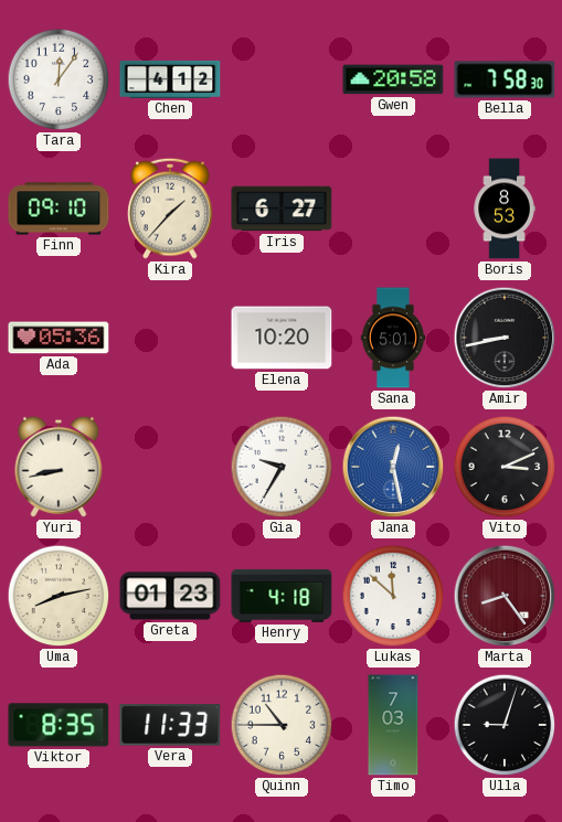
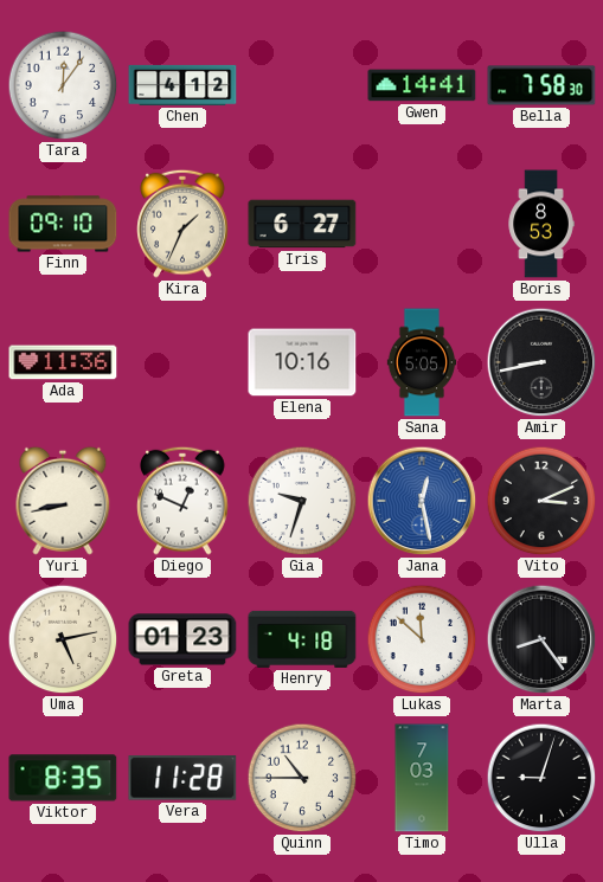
Gwen: 20:58 -> 14:41 (422, 85)
Kira: 1:37 -> 1:34 (182, 224)
Ada: 05:36 -> 11:36 (63, 362)
Elena: 10:20 -> 10:16 (302, 362)
Sana: 5:01 -> 5:05 (422, 362)
Diego: none -> 12:49 (182, 501)
Gia: 9:35 -> 9:33 (302, 501)
Uma: 8:13 -> 5:13 (63, 639)
Marta dial: burgundy -> black (541, 639)
Vera: 11:33 -> 11:28 (182, 778)
